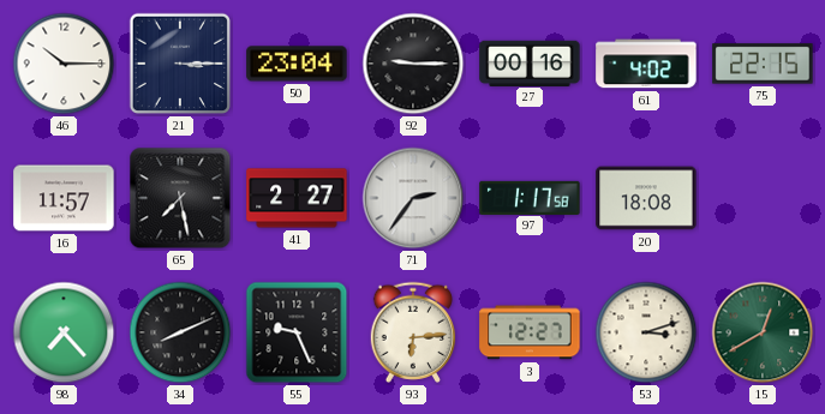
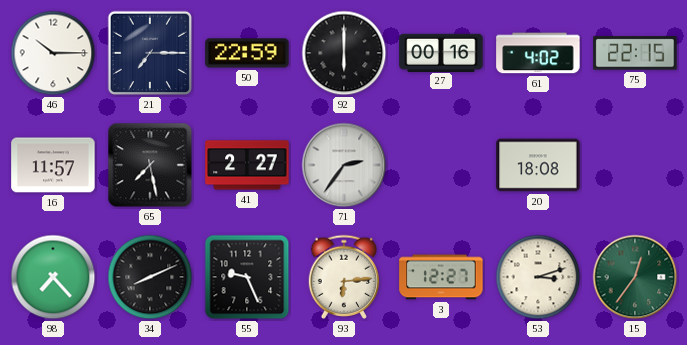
21: 3:15 -> 7:15 (150, 53)
50: 23:04 -> 22:59 (247, 53)
92: 9:15 -> 6:00 (344, 53)
97: 1:17 -> none (530, 197)
15: 12:40 -> 12:36 (635, 277)
